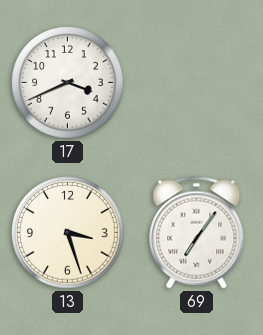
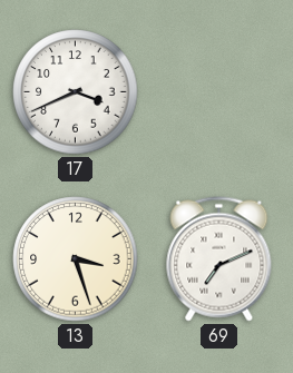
69: 7:06 -> 7:11 (219, 259)
